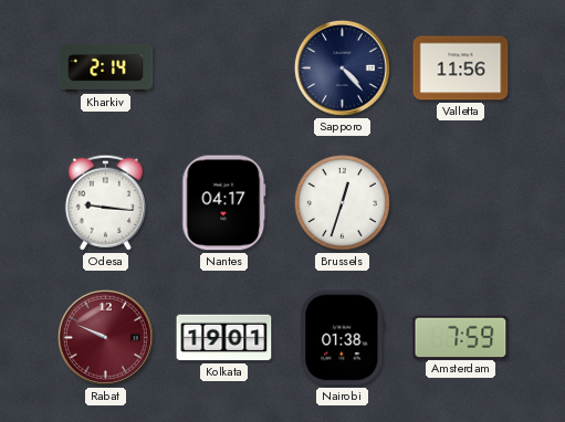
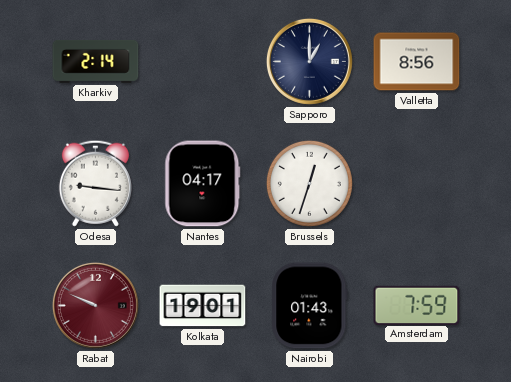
Sapporo: 4:23 -> 1:00 (309, 61)
Valletta: 11:56 -> 8:56 (417, 62)
Nairobi: 01:38 -> 01:43 (310, 306)
